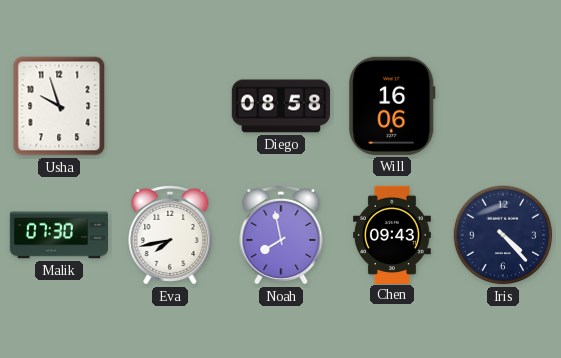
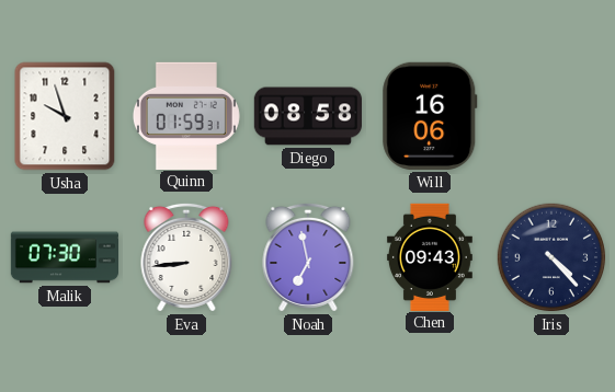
Quinn: none -> 01:59 (186, 115)
Eva: 7:43 -> 8:44 (186, 257)
Noah: 7:58 -> 6:58 (308, 257)
